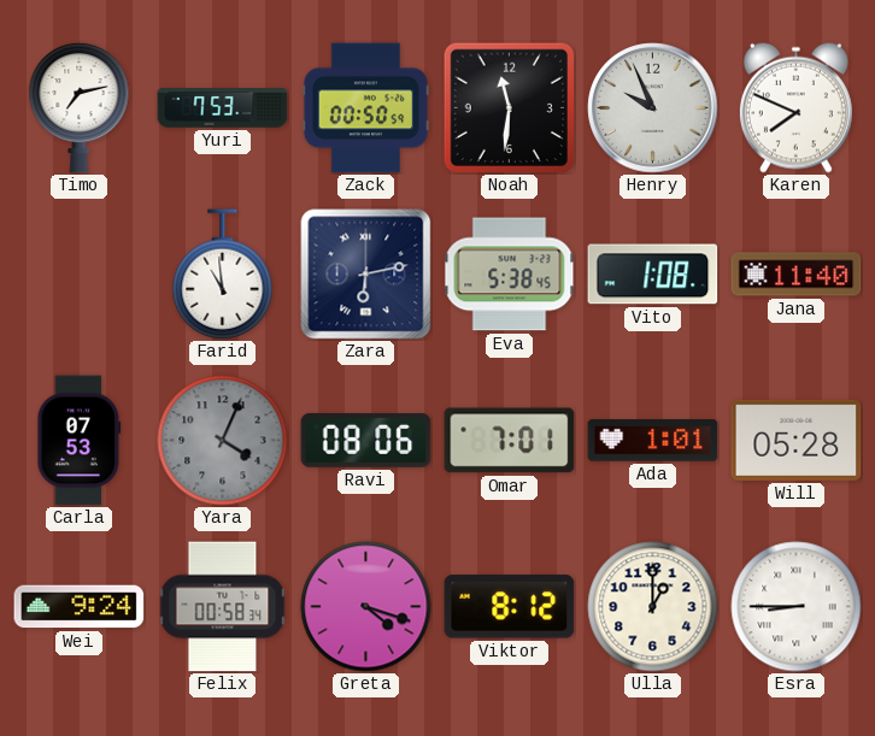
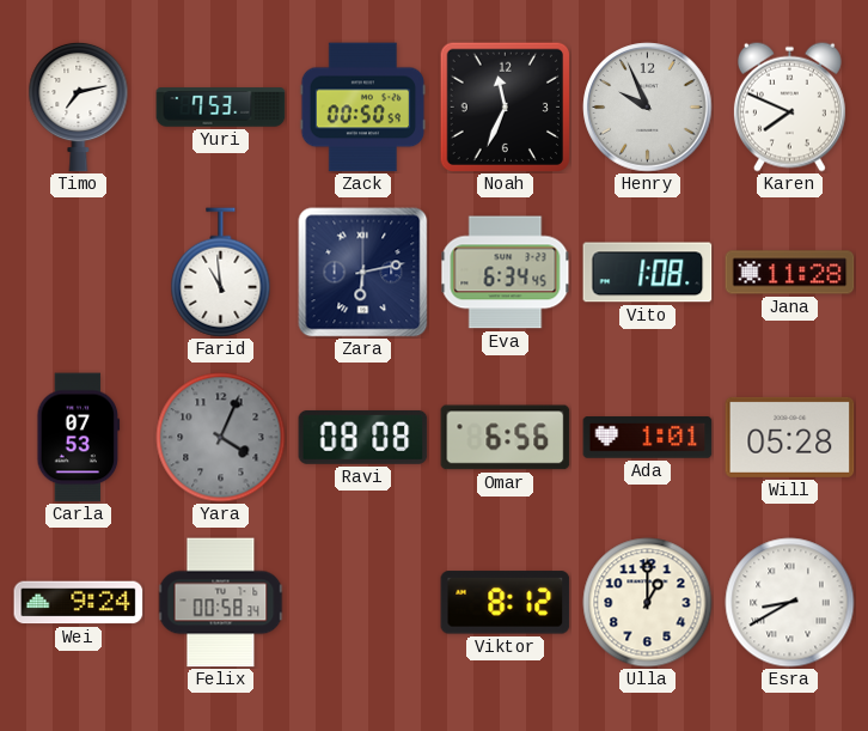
Noah: 11:31 -> 11:34 (505, 106)
Eva: 5:38 -> 6:34 (506, 273)
Jana: 11:40 -> 11:28 (790, 273)
Ravi: 08:06 -> 08:08 (363, 437)
Omar: 7:01 -> 6:56 (506, 438)
Greta: 4:18 -> none (366, 607)
Esra: 8:45 -> 8:40 (790, 603)
